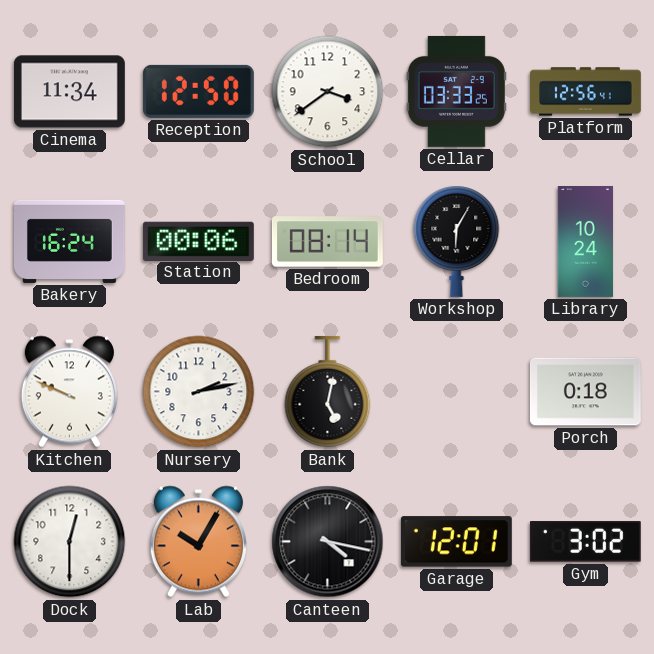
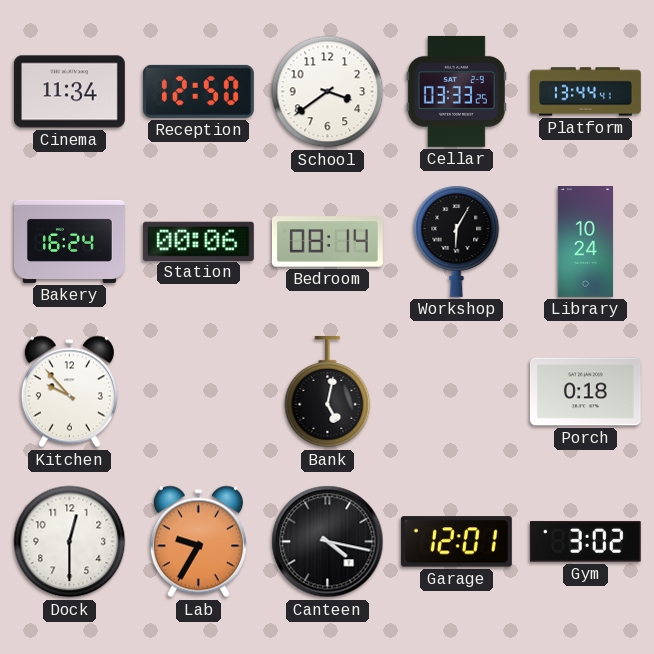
Platform: 12:56 -> 13:44 (586, 92)
Kitchen: 9:49 -> 9:53 (69, 392)
Nursery: 2:13 -> none (199, 392)
Lab: 10:05 -> 9:35 (198, 542)
